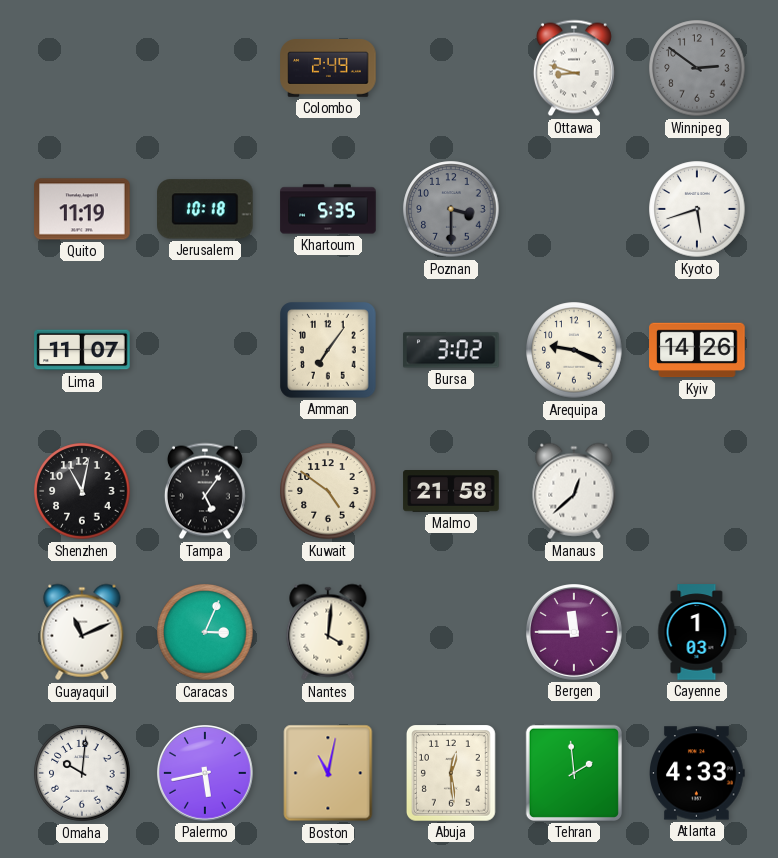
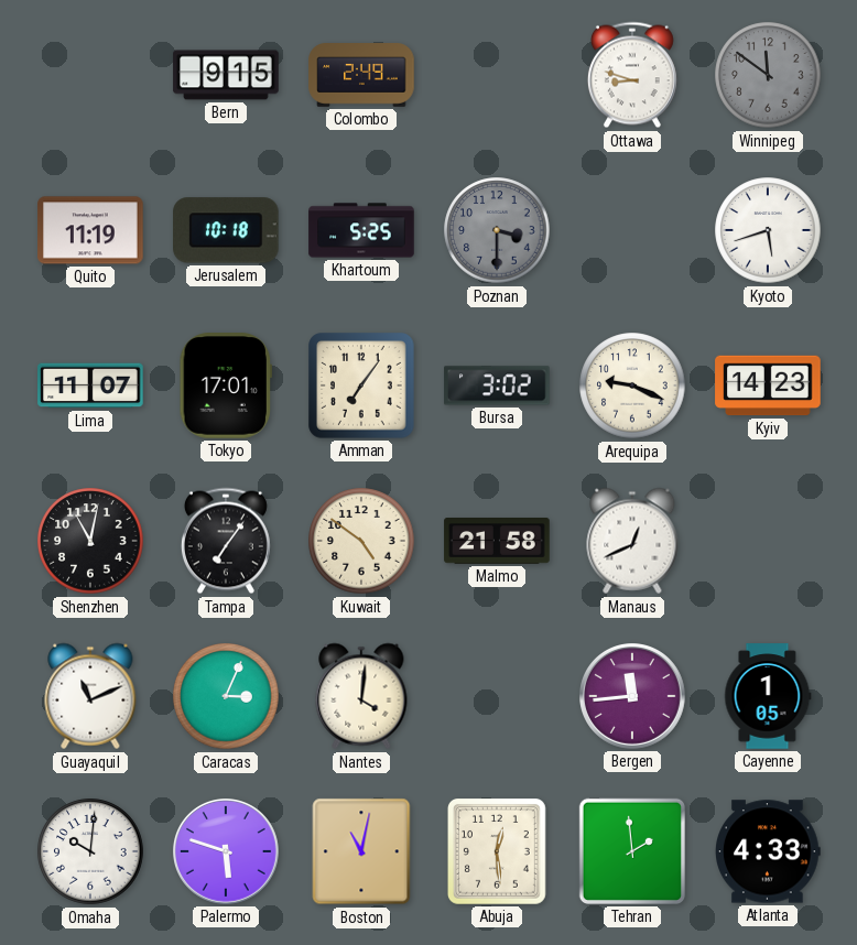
Bern: none -> 9:15 (226, 75)
Winnipeg: 2:51 -> 11:51 (768, 75)
Khartoum: 5:35 -> 5:25 (361, 230)
Tokyo: none -> 17:01 (226, 385)
Kyiv: 14:26 -> 14:23 (768, 385)
Tampa: 5:06 -> 7:06 (226, 541)
Manaus: 12:38 -> 12:41 (632, 541)
Bergen: 11:45 -> 11:44 (633, 697)
Cayenne: 1:03 -> 1:05 (768, 696)
Palermo: 5:43 -> 5:48 (227, 852)
